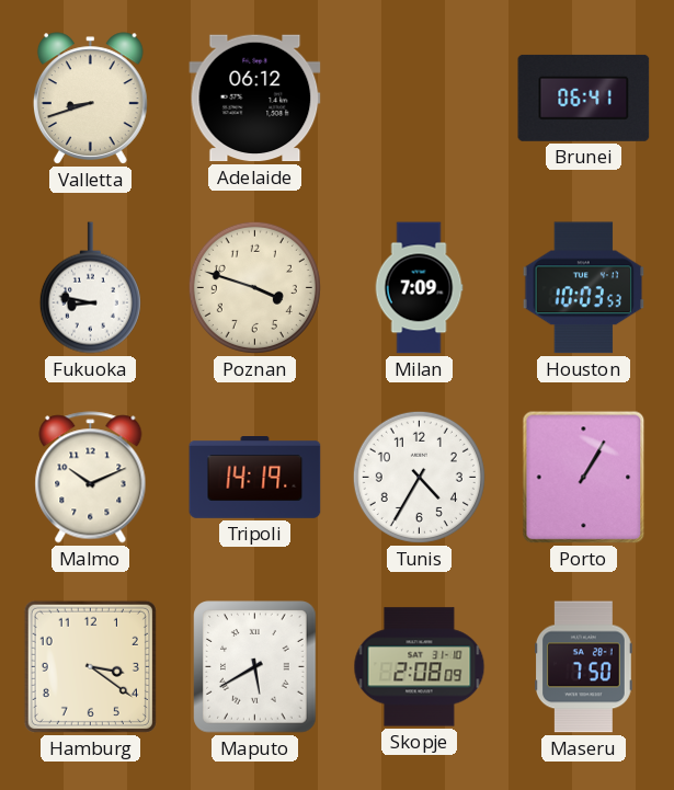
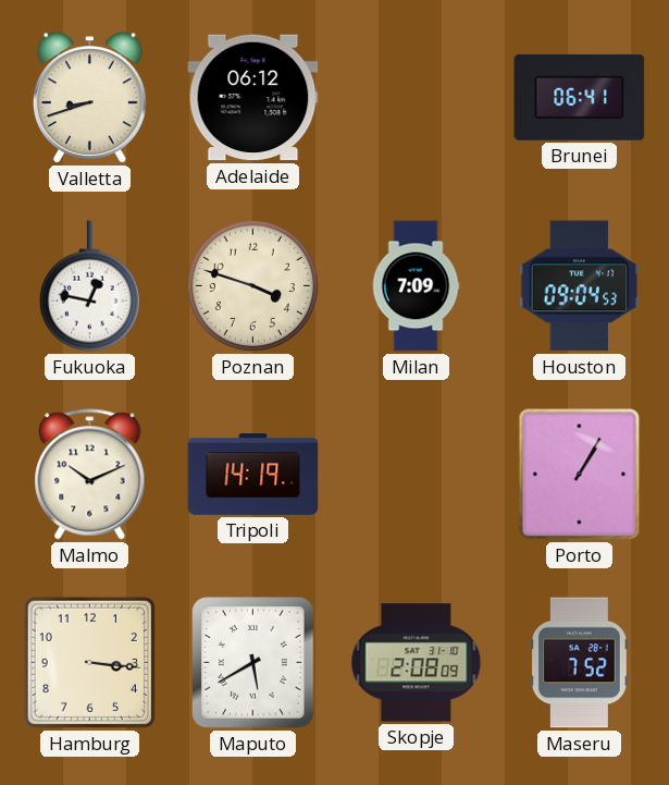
Fukuoka: 8:47 -> 12:47 (89, 286)
Houston: 10:03 -> 09:04 (580, 286)
Tunis: 4:35 -> none (419, 477)
Hamburg: 3:21 -> 3:16 (89, 662)
Maseru: 7:50 -> 7:52 (580, 663)
